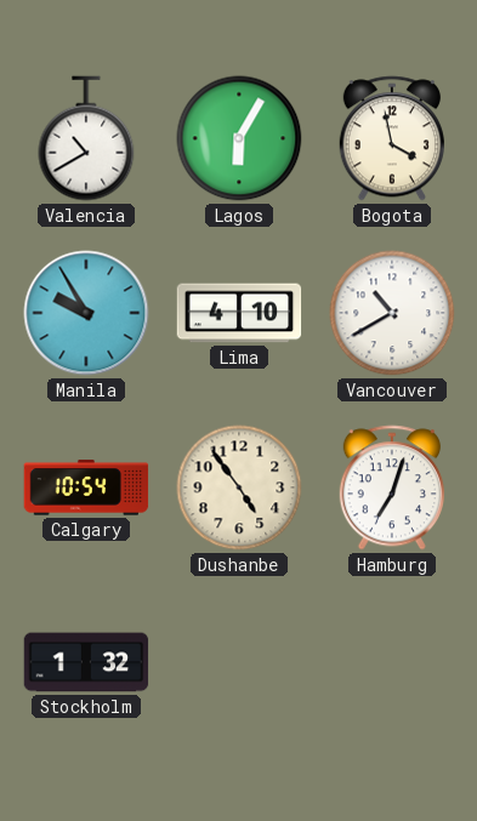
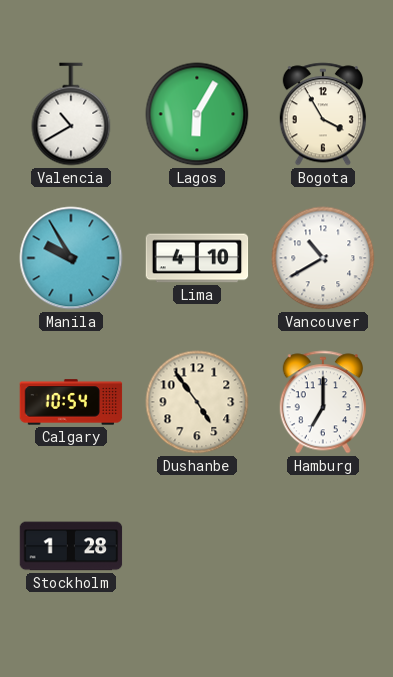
Bogota: 3:58 -> 3:55 (323, 114)
Hamburg: 7:03 -> 7:00 (323, 402)
Stockholm: 1:32 -> 1:28 (71, 546)
